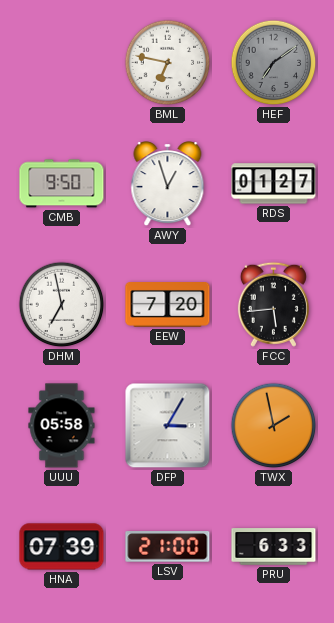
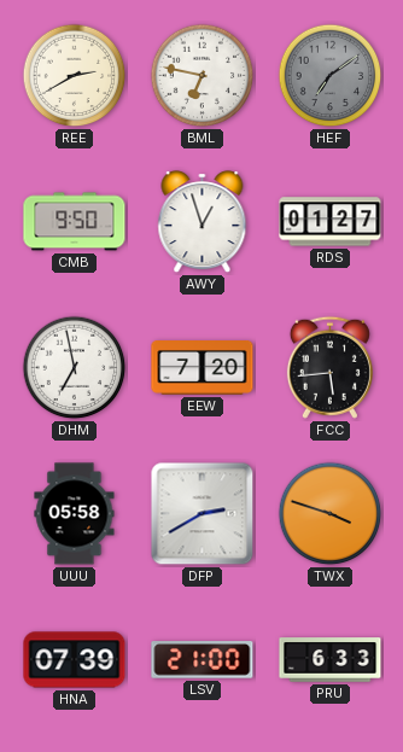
REE: none -> 2:40 (75, 76)
DFP: 3:05 -> 2:40 (203, 514)
TWX: 1:58 -> 3:48 (331, 514)
